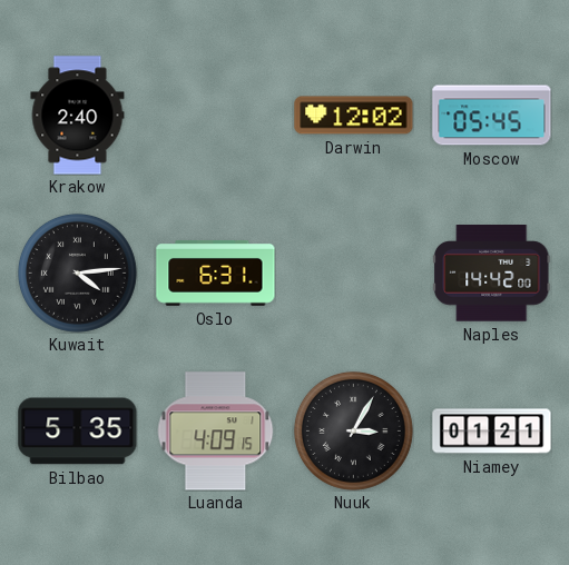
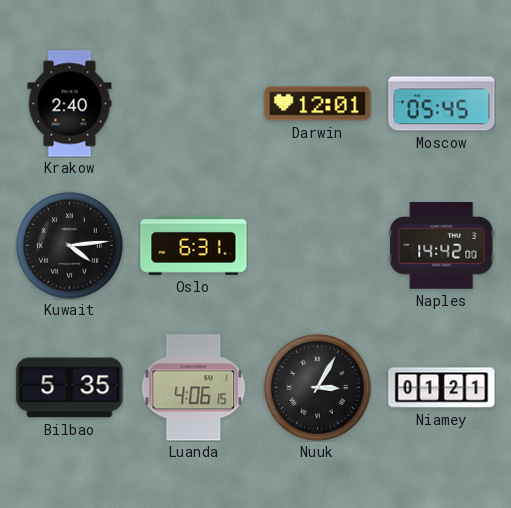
Darwin: 12:02 -> 12:01 (318, 104)
Luanda: 4:09 -> 4:06 (194, 388)
